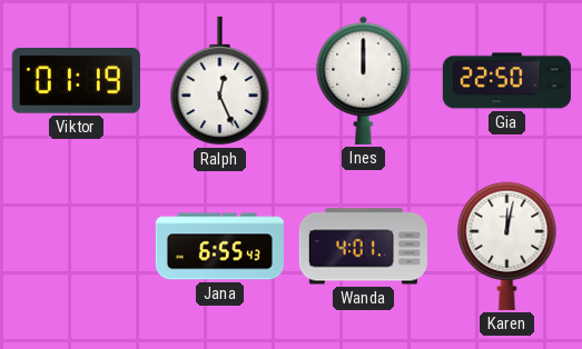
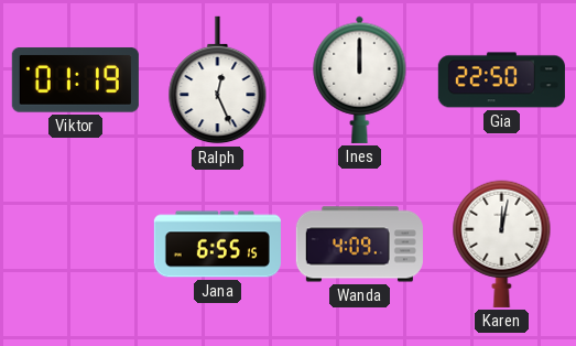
Jana: 6:55:43 -> 6:55:15 (217, 245)
Wanda: 4:01 -> 4:09 (359, 245)
